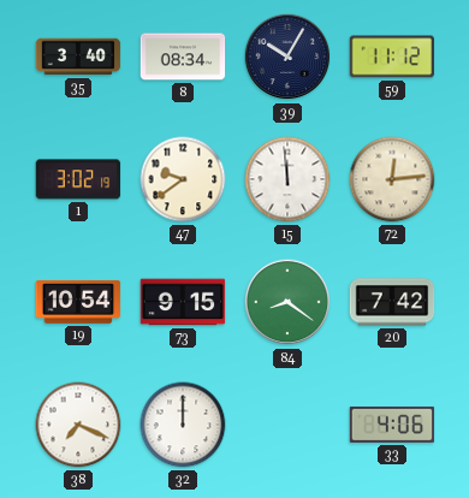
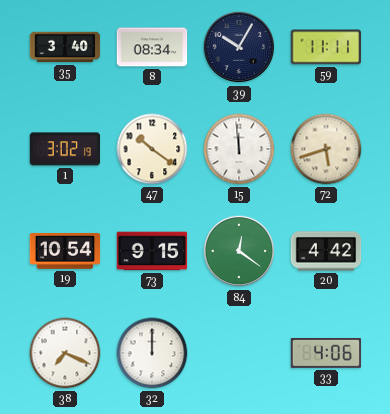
59: 11:12 -> 11:11 (325, 47)
47: 9:39 -> 10:21 (152, 149)
72: 12:14 -> 5:42 (326, 149)
84: 8:21 -> 12:21 (239, 251)
20: 7:42 -> 4:42 (326, 251)
